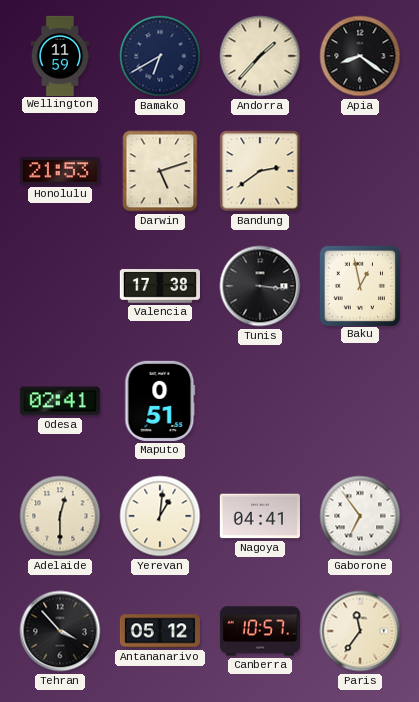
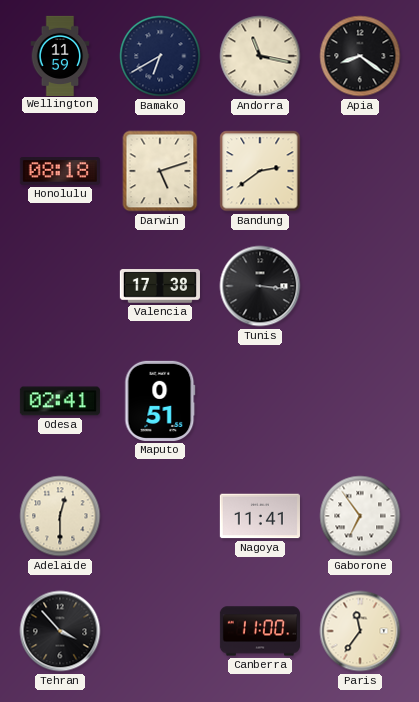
Andorra: 1:37 -> 11:17 (260, 56)
Honolulu: 21:53 -> 08:18 (60, 172)
Baku: 12:58 -> none (359, 285)
Yerevan: 1:01 -> none (160, 516)
Nagoya: 04:41 -> 11:41 (260, 516)
Antananarivo: 05:12 -> none (160, 631)
Canberra: 10:57 -> 11:00 (260, 631)
